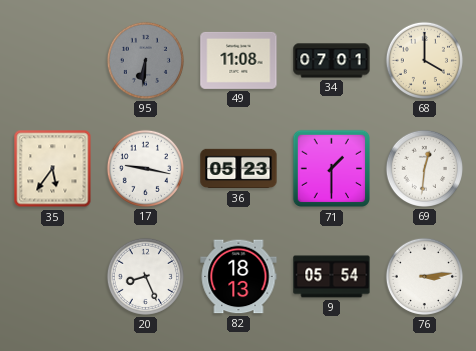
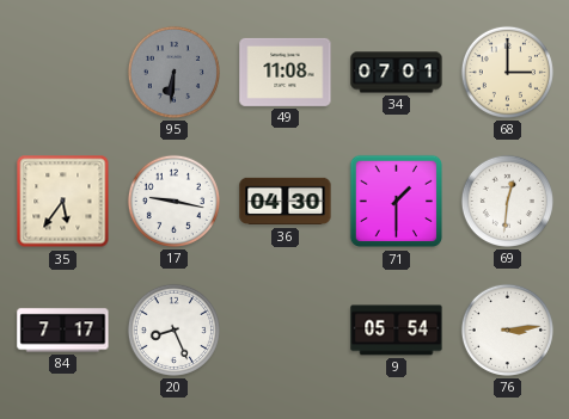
68: 4:00 -> 3:00 (507, 72)
36: 05:23 -> 04:30 (286, 202)
84: none -> 7:17 (63, 331)
82: 18:13 -> none (239, 277)
